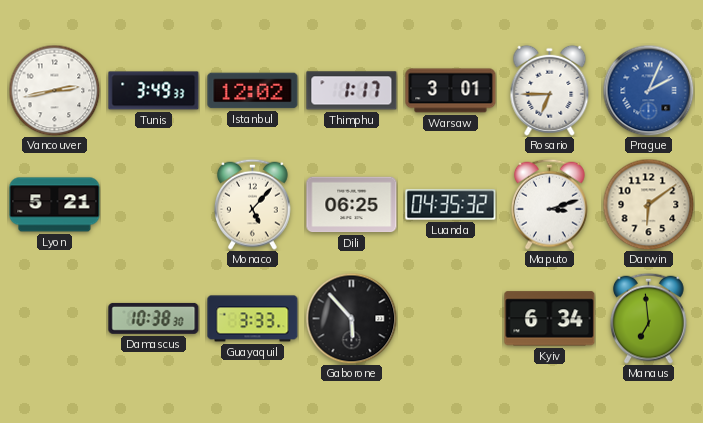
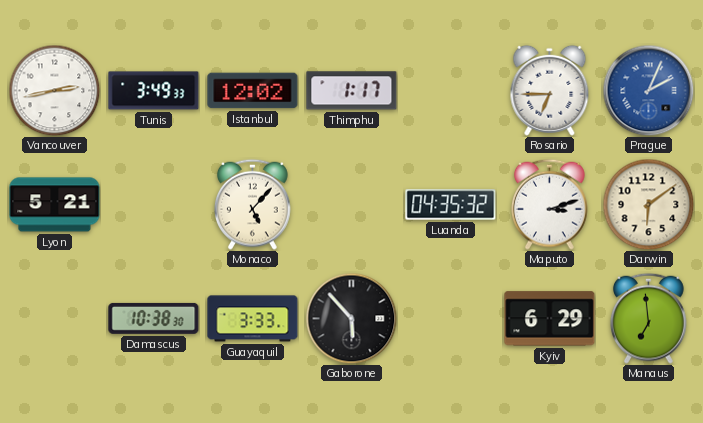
Warsaw: 3:01 -> none (451, 91)
Dili: 06:25 -> none (352, 205)
Kyiv: 6:34 -> 6:29 (550, 319)
